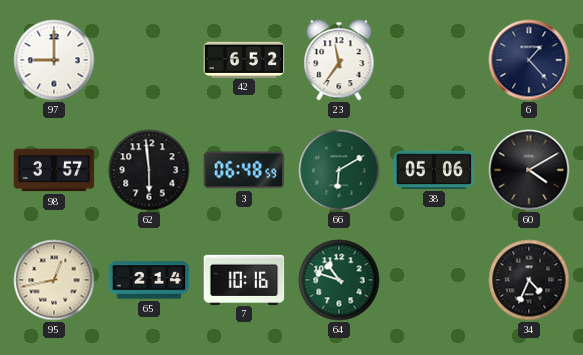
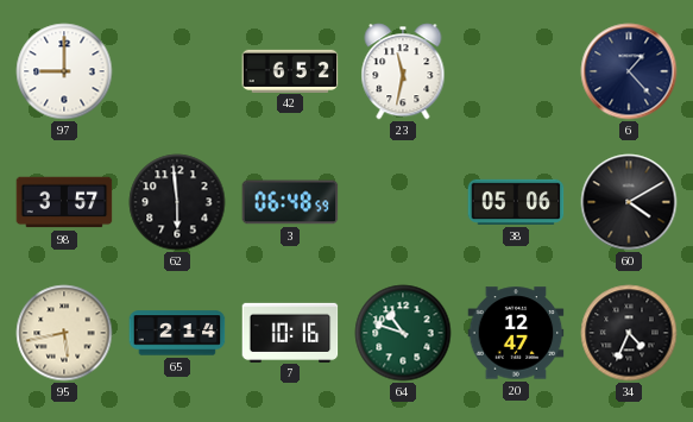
23: 11:36 -> 11:32 (403, 71)
66: 6:10 -> none (339, 170)
95: 12:43 -> 5:43 (64, 333)
20: none -> 12:47 (516, 333)
